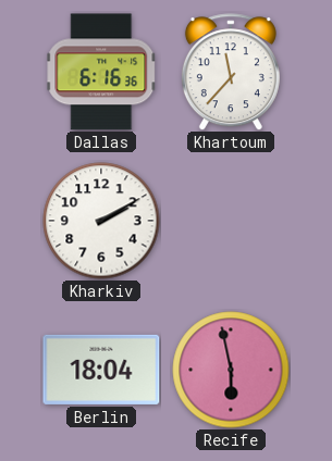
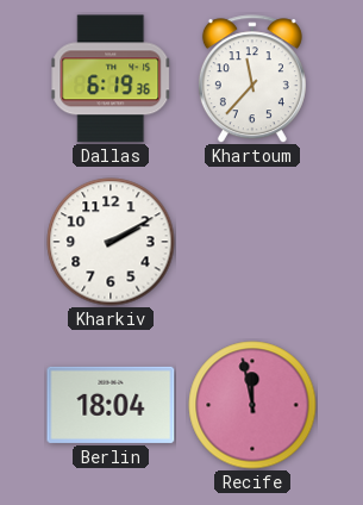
Dallas: 6:16 -> 6:19 (111, 79)
Recife: 5:58 -> 11:58 (252, 405)
